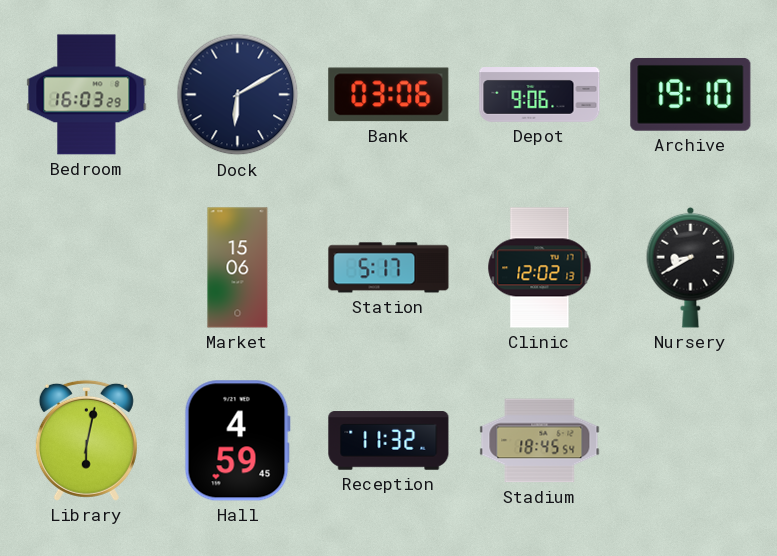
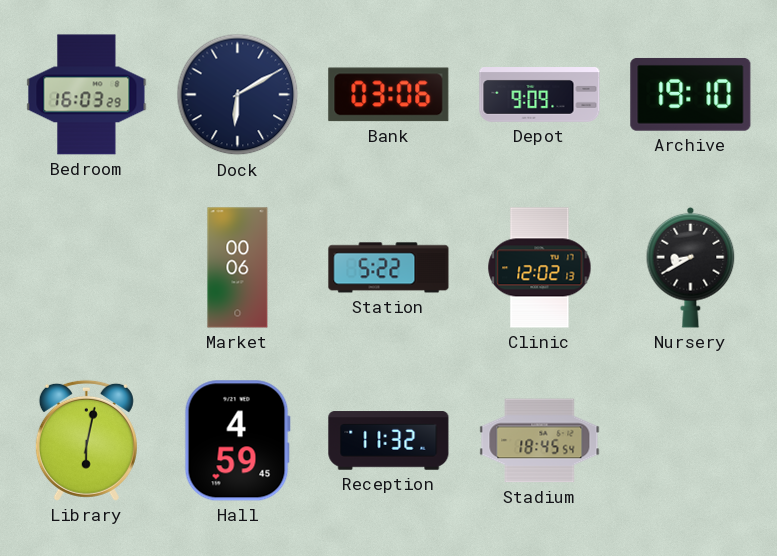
Depot: 9:06 -> 9:09 (540, 95)
Market: 15:06 -> 00:06 (238, 268)
Station: 5:17 -> 5:22 (389, 268)
